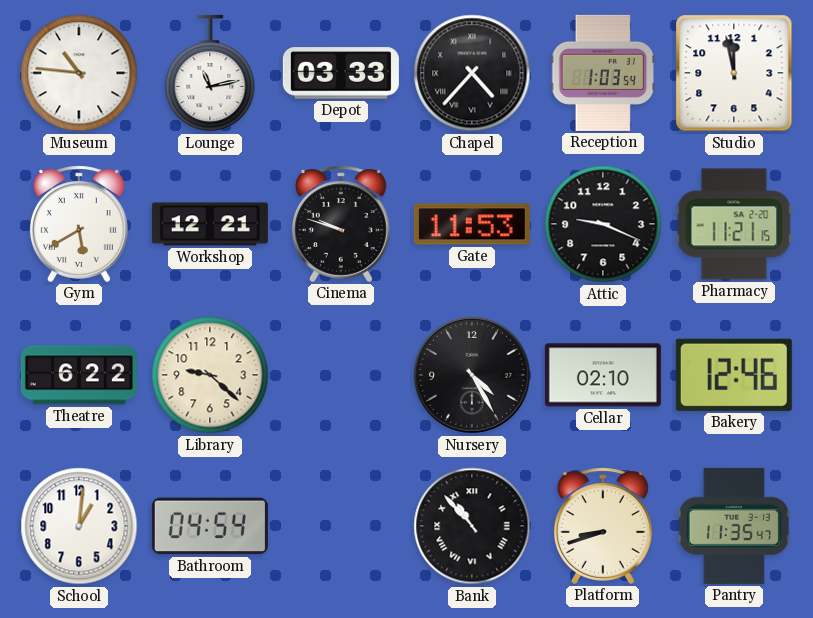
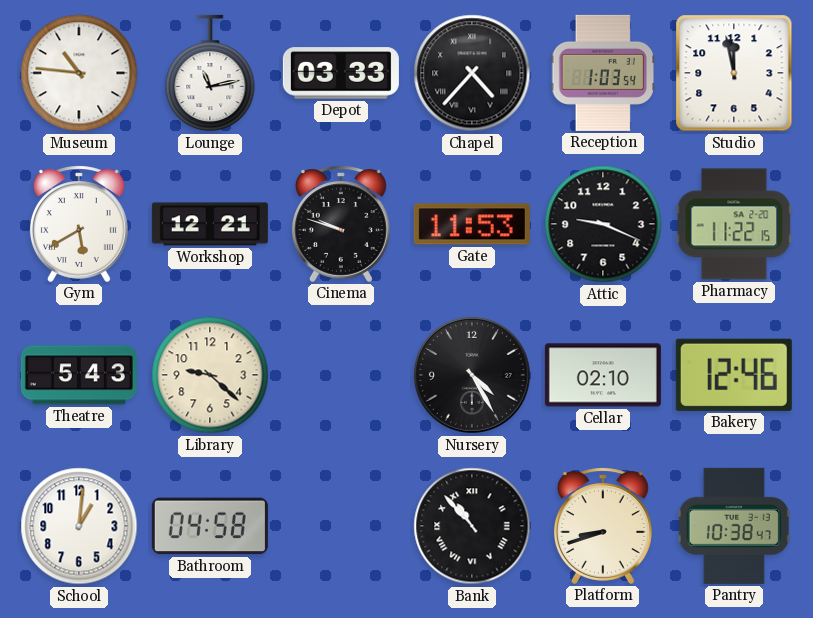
Pharmacy: 11:21 -> 11:22 (734, 224)
Theatre: 6:22 -> 5:43 (79, 375)
Bathroom: 04:54 -> 04:58 (210, 526)
Pantry: 11:35 -> 10:38 (734, 526)
